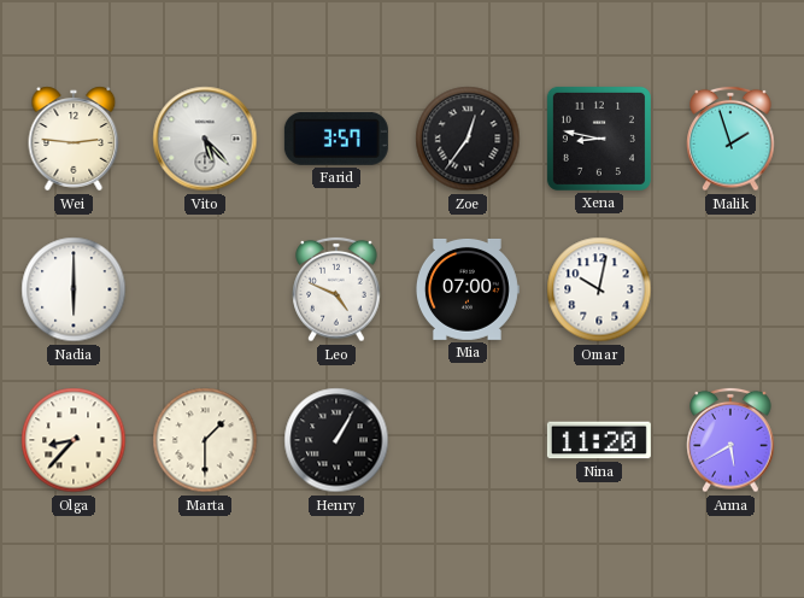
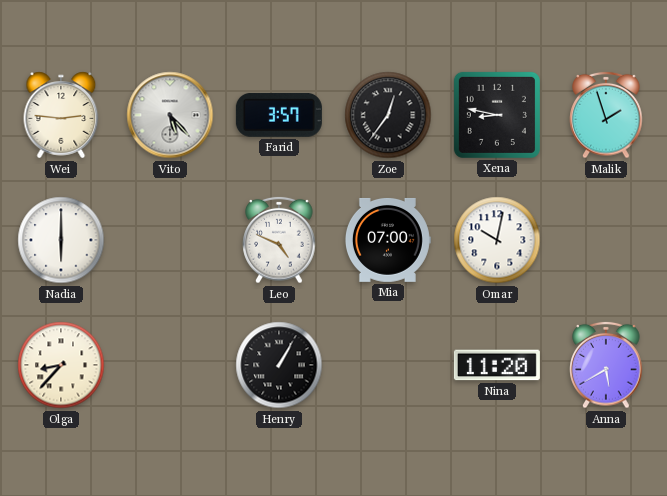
Marta: 1:30 -> none (205, 440)
